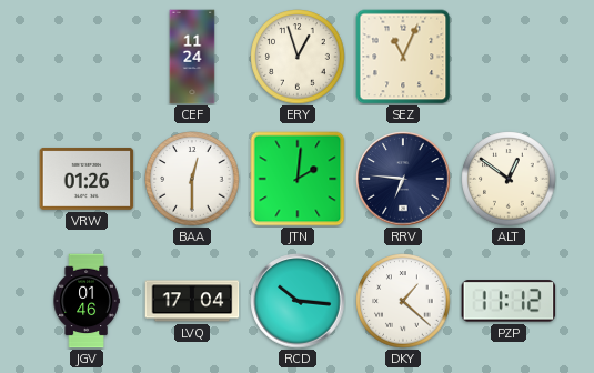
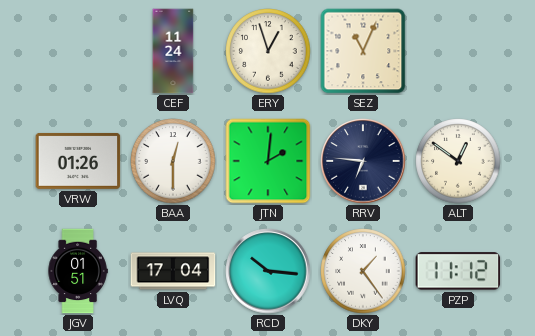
JGV: 01:46 -> 01:51 (78, 271)
DKY: 1:22 -> 1:24 (363, 271)
